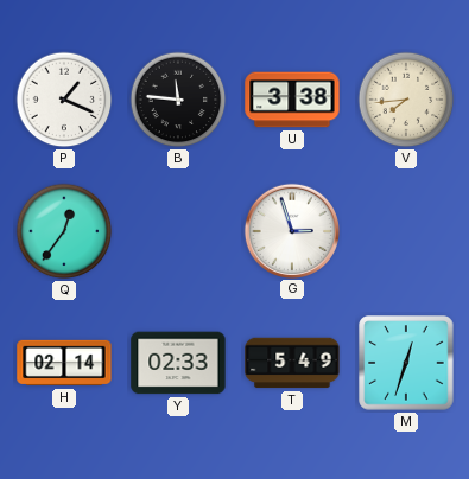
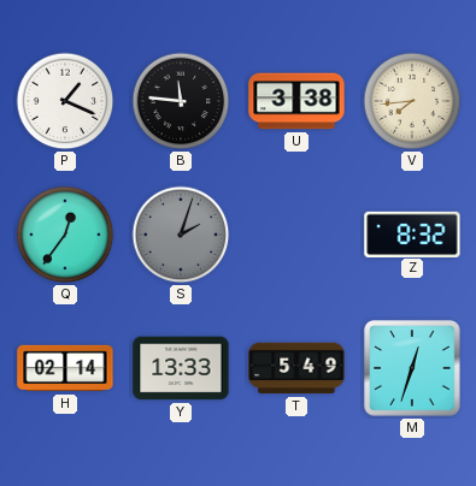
S: none -> 2:03 (181, 235)
G: 2:57 -> none (291, 230)
Z: none -> 8:32 (412, 233)
Y: 02:33 -> 13:33 (181, 368)
